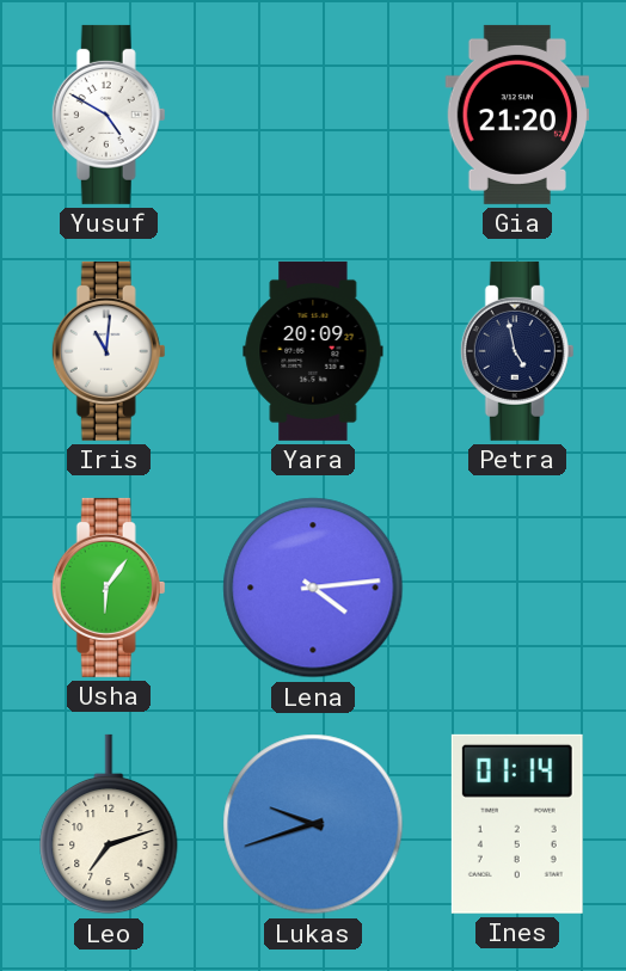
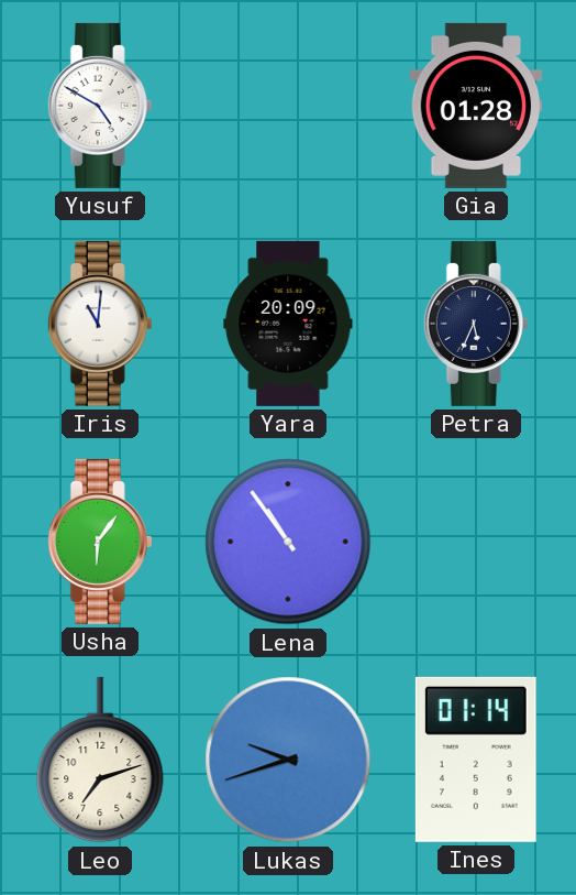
Gia: 21:20 -> 01:28 (476, 106)
Petra: 4:58 -> 5:34 (476, 324)
Lena: 4:14 -> 10:54 (288, 542)
